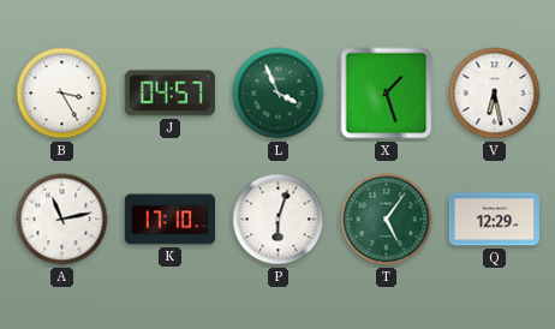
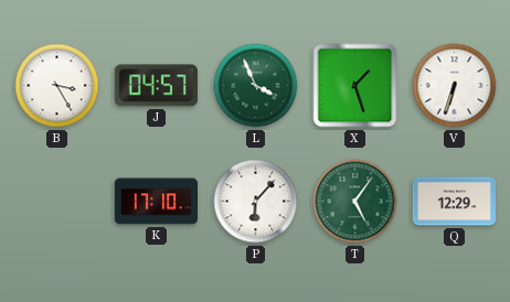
V: 6:28 -> 6:33 (455, 86)
A: 11:13 -> none (62, 220)
P: 6:03 -> 6:07 (256, 202)
